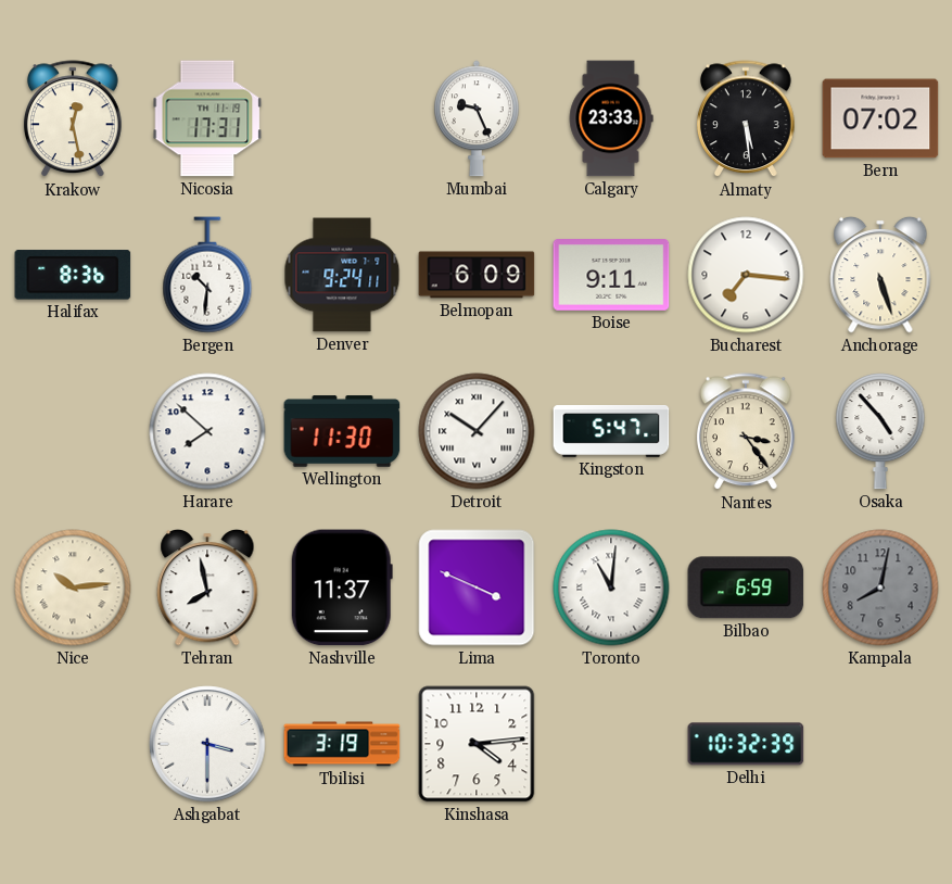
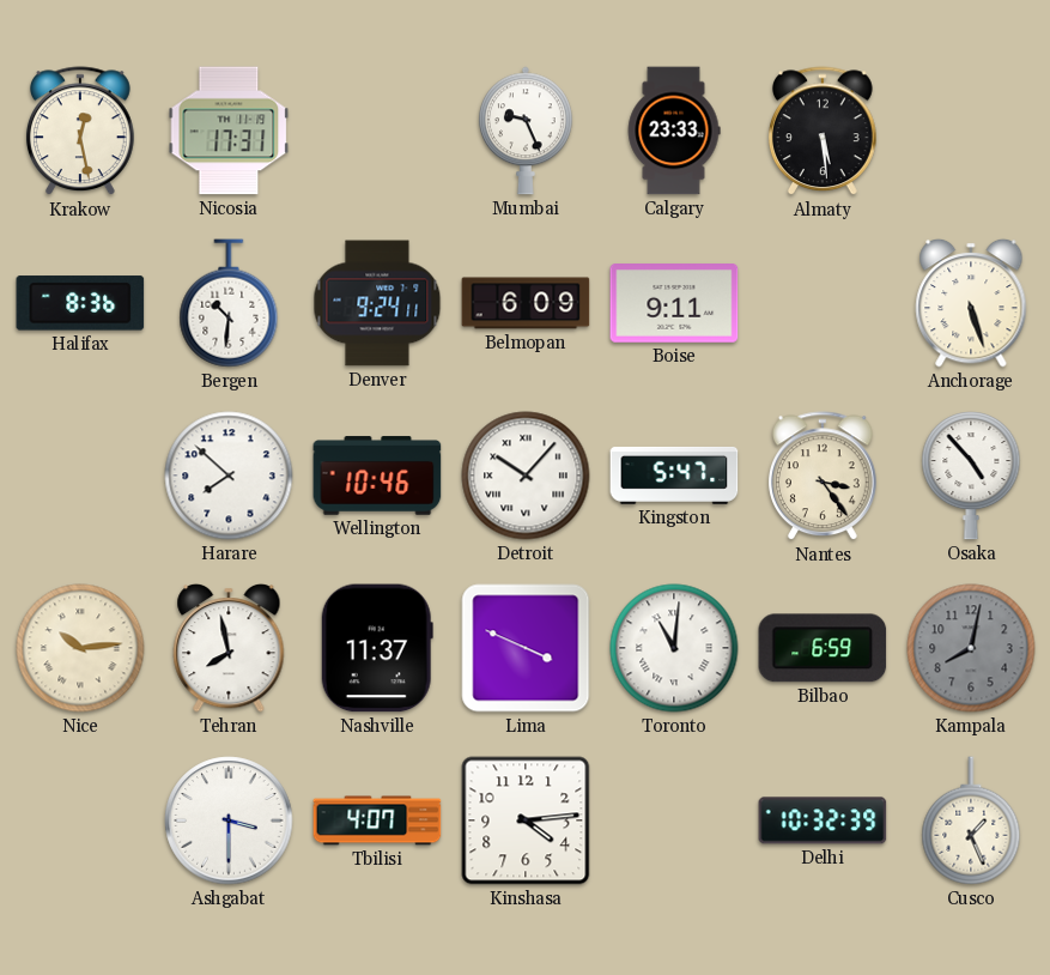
Bern: 07:02 -> none (880, 118)
Bucharest: 7:16 -> none (746, 275)
Wellington: 11:30 -> 10:46 (377, 476)
Tbilisi: 3:19 -> 4:07 (377, 820)
Cusco: none -> 1:26 (971, 820)
